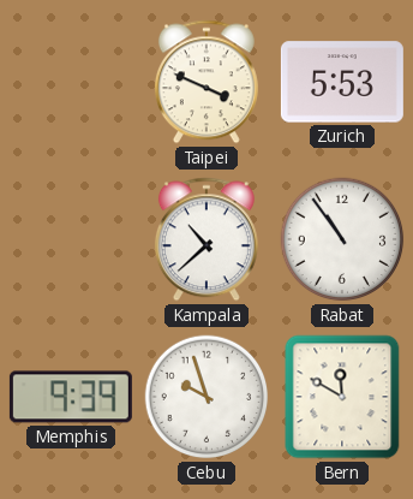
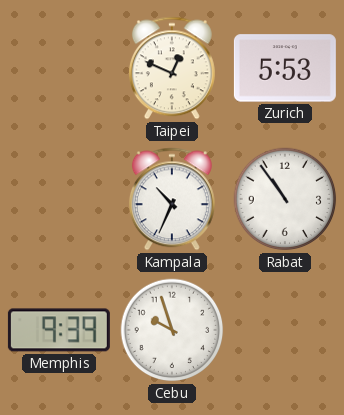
Taipei: 3:49 -> 12:49 (172, 68)
Kampala: 10:38 -> 10:34 (172, 199)
Bern: 11:50 -> none (342, 397)
